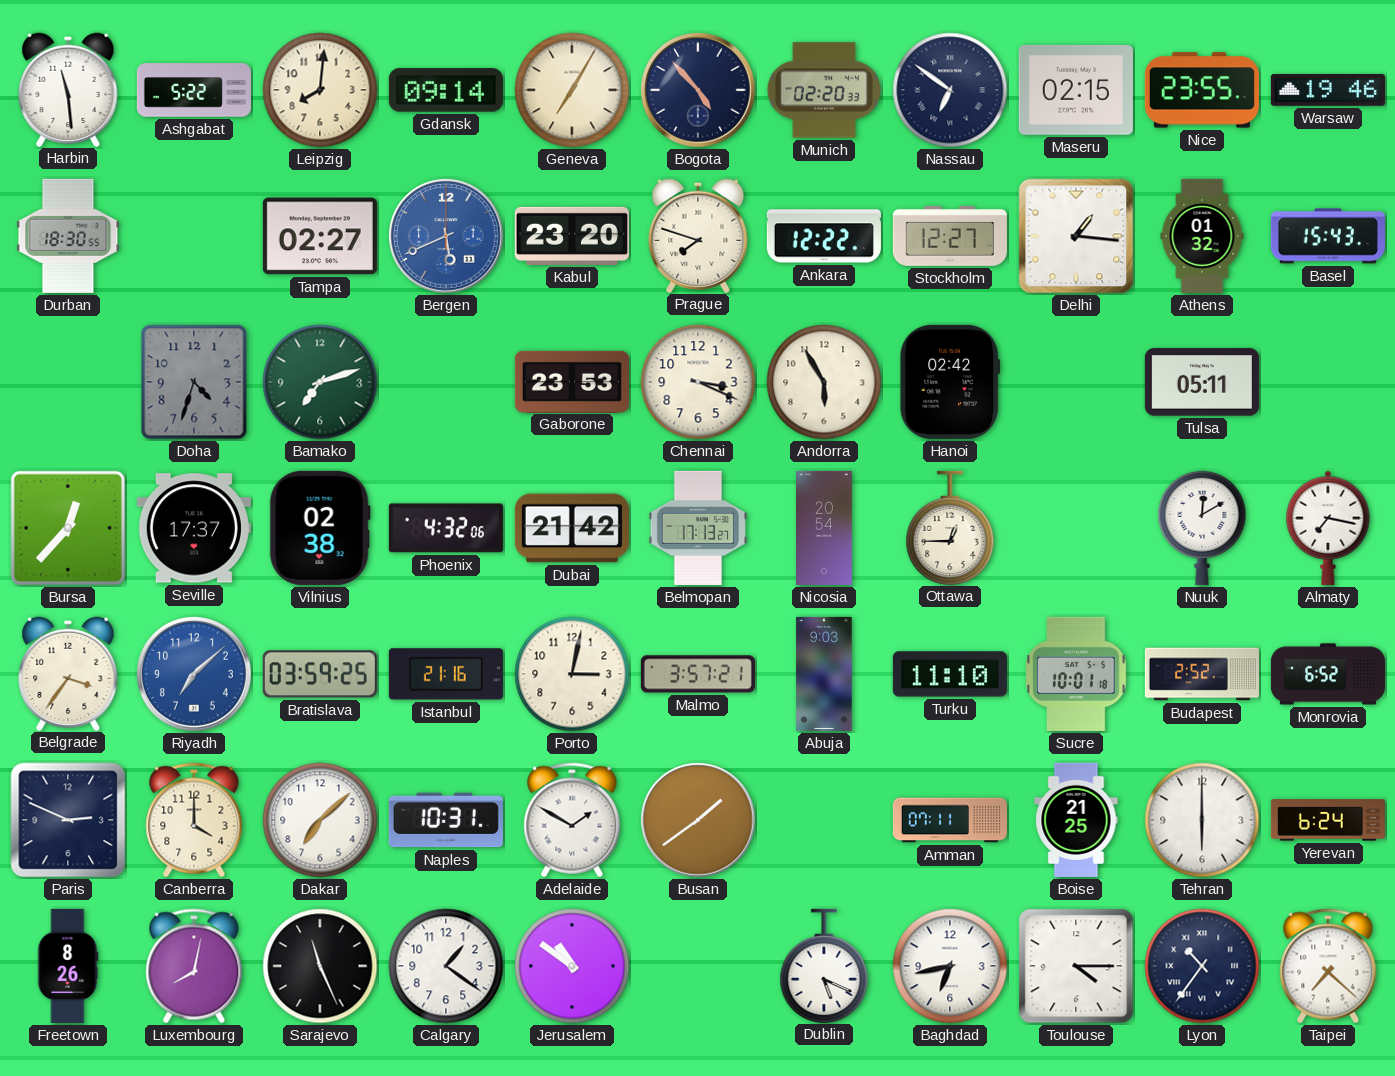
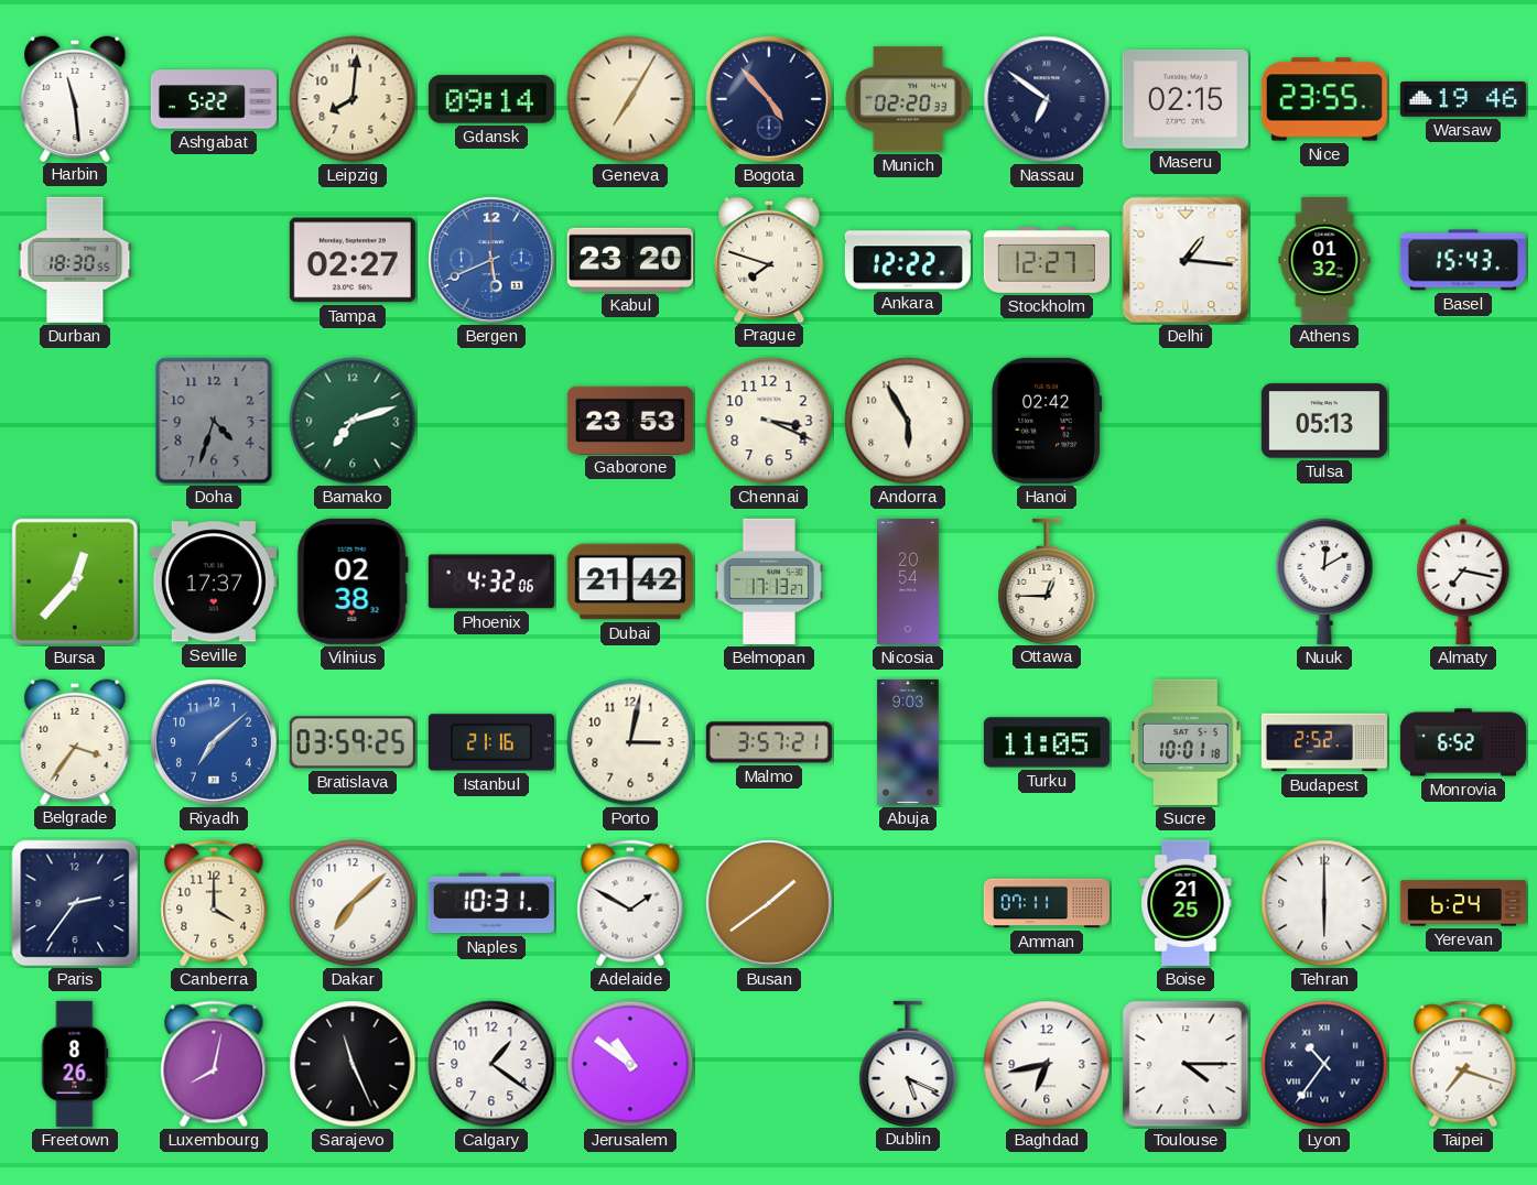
Tulsa: 05:11 -> 05:13 (1324, 421)
Turku: 11:10 -> 11:05 (1047, 742)
Paris: 2:49 -> 2:36 (75, 903)
Taipei: 7:22 -> 7:18 (1463, 1064)
